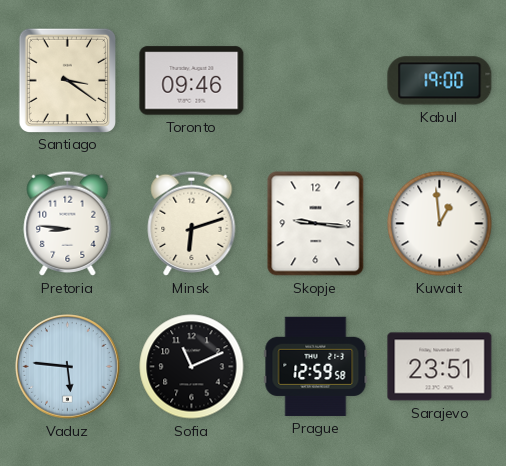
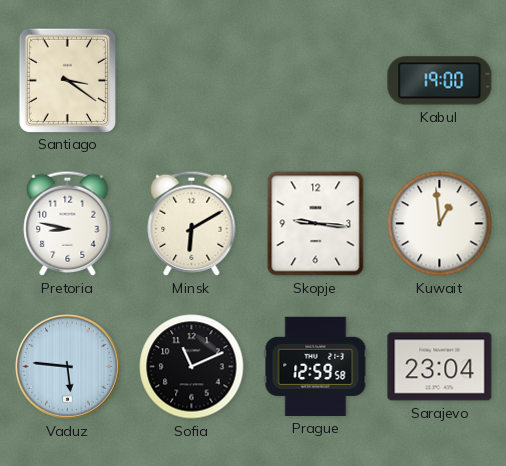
Toronto: 09:46 -> none (192, 81)
Pretoria: 8:46 -> 8:47 (68, 223)
Minsk: 6:12 -> 6:10 (192, 223)
Sarajevo: 23:51 -> 23:04 (440, 367)
